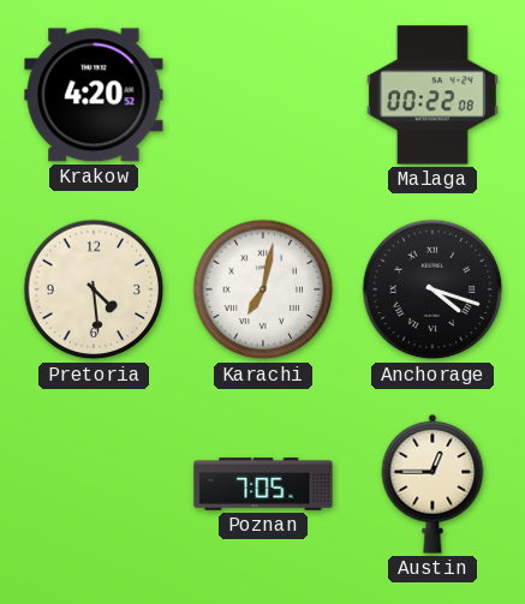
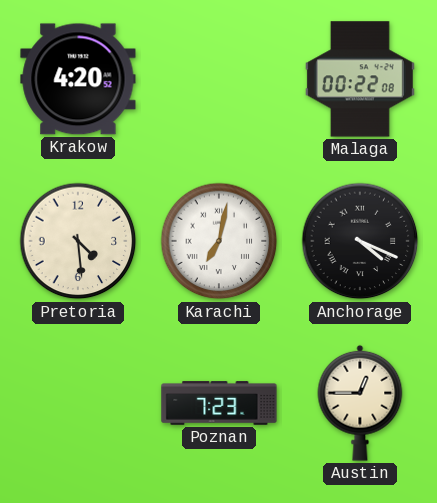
Anchorage: 4:18 -> 4:19 (360, 241)
Poznan: 7:05 -> 7:23 (219, 403)
